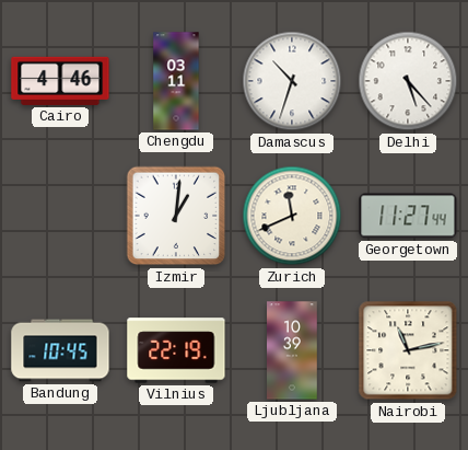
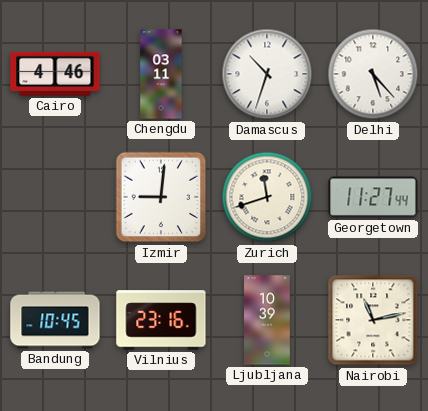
Izmir: 1:01 -> 9:01 (161, 197)
Zurich: 11:41 -> 11:42 (267, 197)
Vilnius: 22:19 -> 23:16 (161, 320)
